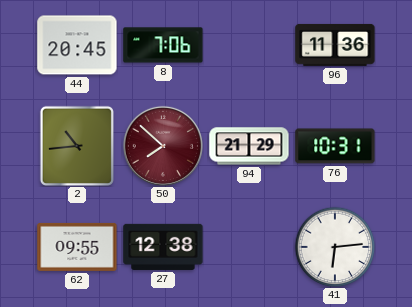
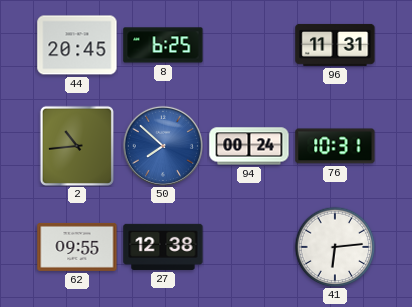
8: 7:06 -> 6:25 (163, 45)
96: 11:36 -> 11:31 (335, 45)
50 dial: burgundy -> blue (163, 146)
94: 21:29 -> 00:24 (249, 146)
